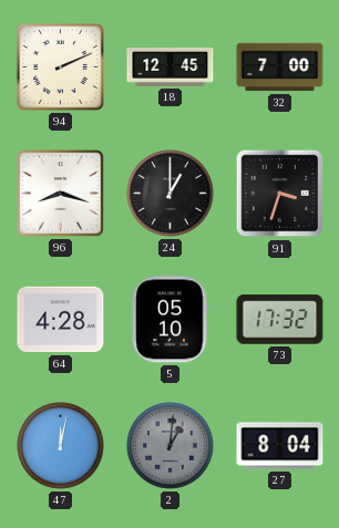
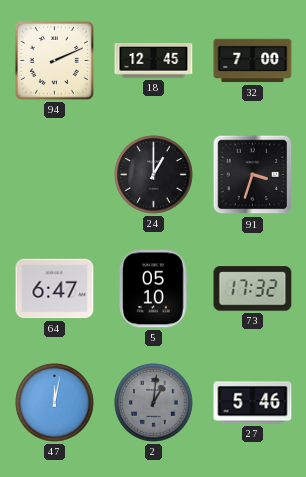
96: 8:18 -> none (61, 194)
64: 4:28 -> 6:47 (55, 289)
27: 8:04 -> 5:46 (253, 403)
